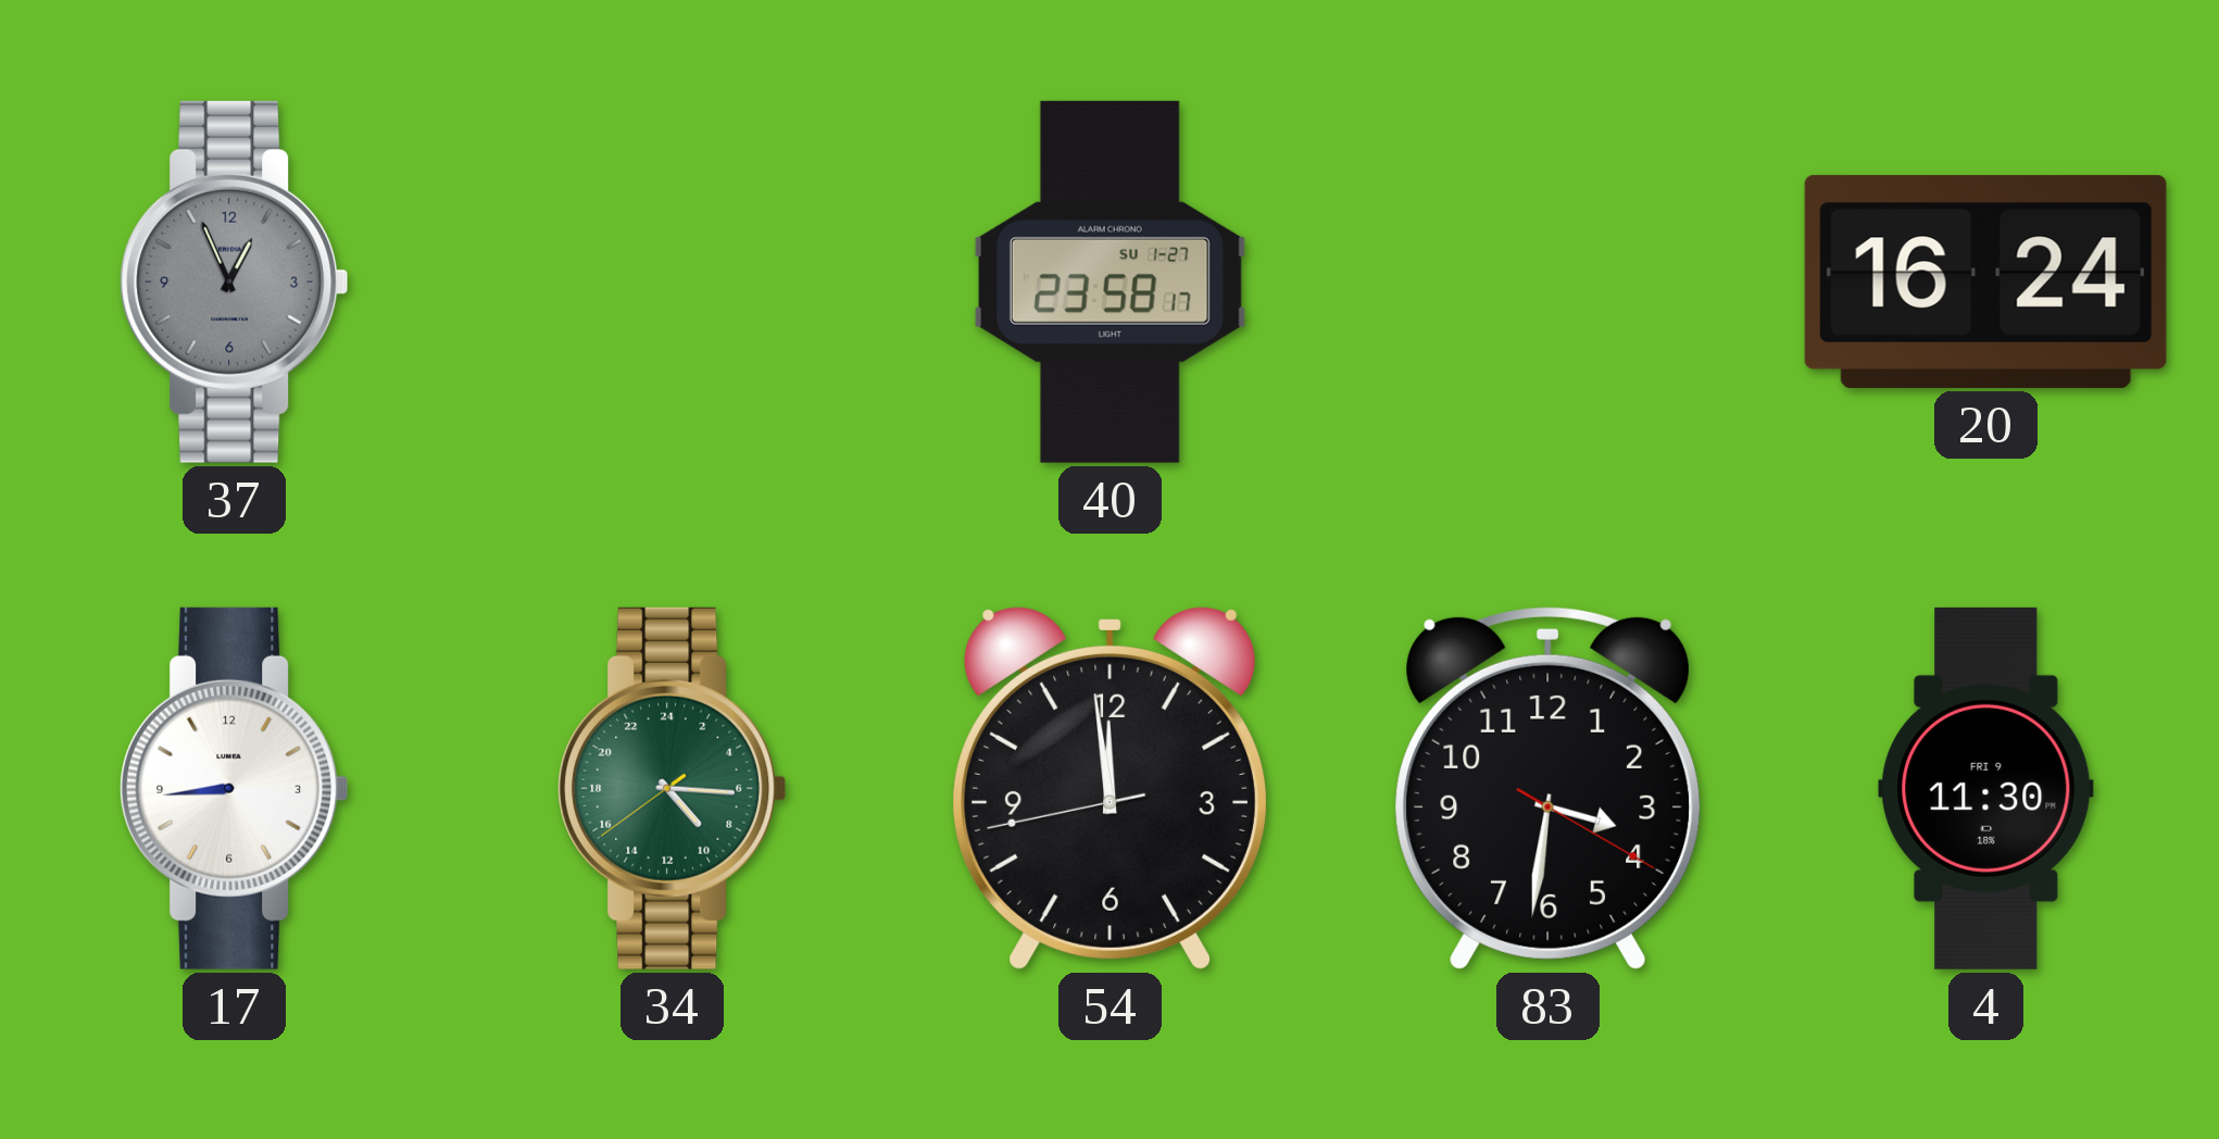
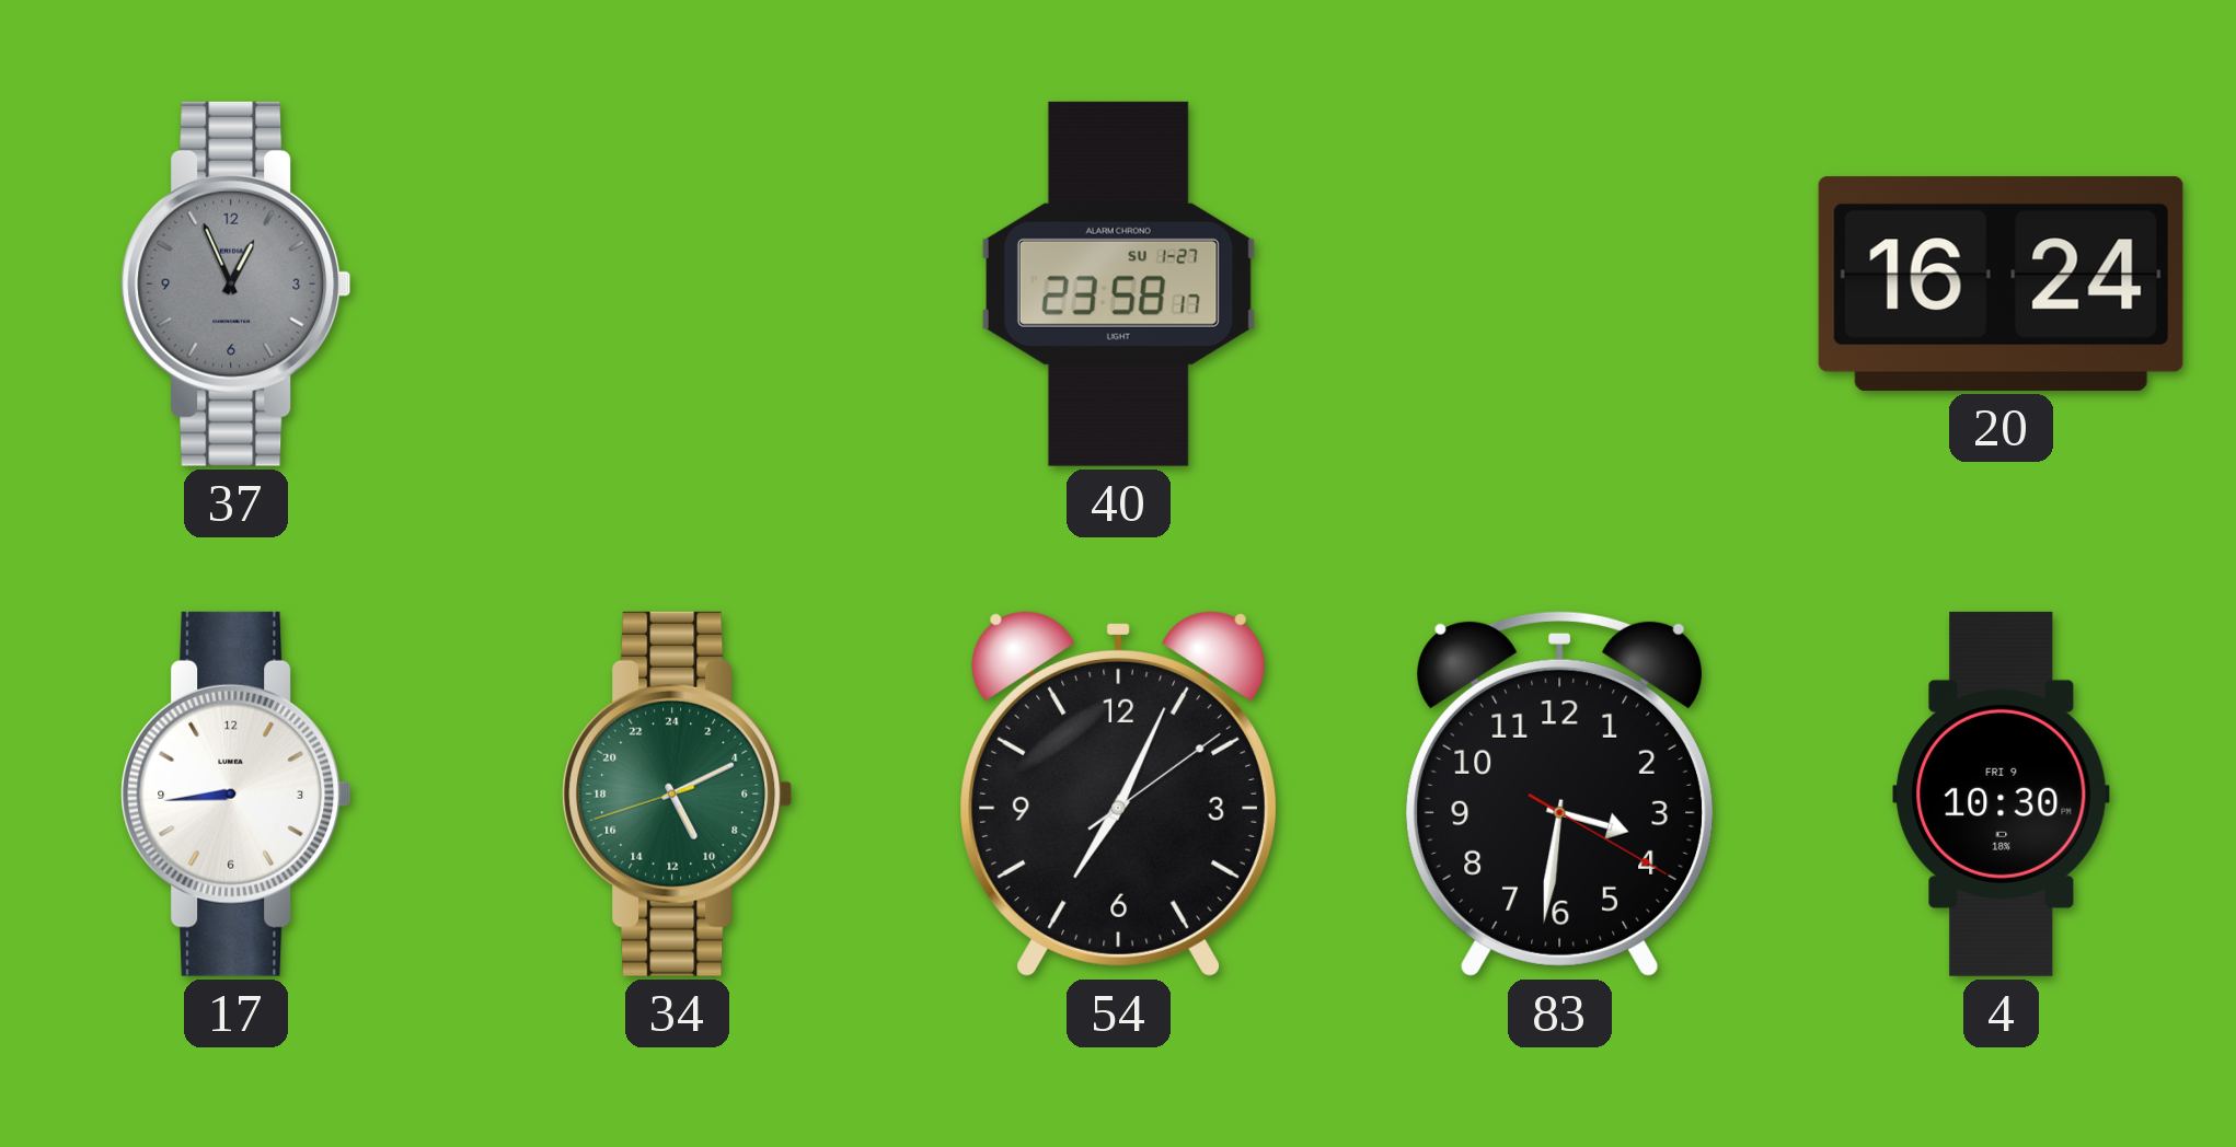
34: 9:15 -> 10:10 (678, 793)
54: 11:58 -> 7:04 (1118, 793)
4: 11:30 -> 10:30 (2002, 793)
